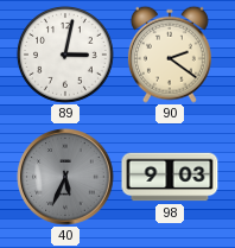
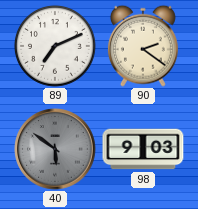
89: 3:02 -> 7:11 (55, 46)
40: 5:34 -> 5:51 (55, 149)
